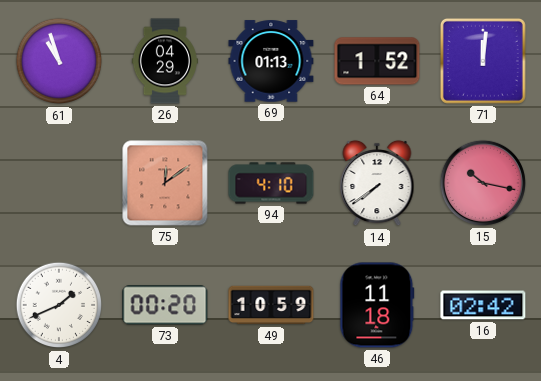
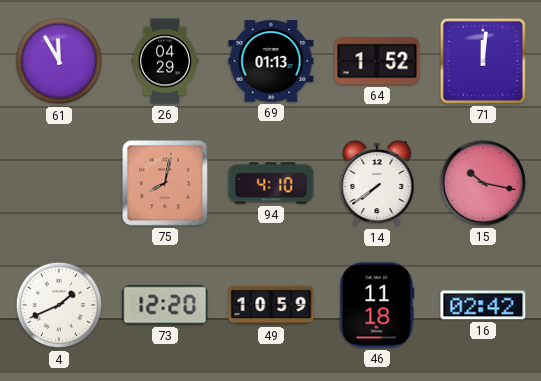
61: 10:57 -> 11:55 (59, 61)
75: 12:09 -> 8:02 (165, 183)
73: 00:20 -> 12:20 (165, 305)
